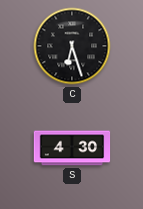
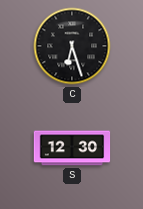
S: 4:30 -> 12:30 (72, 148)
